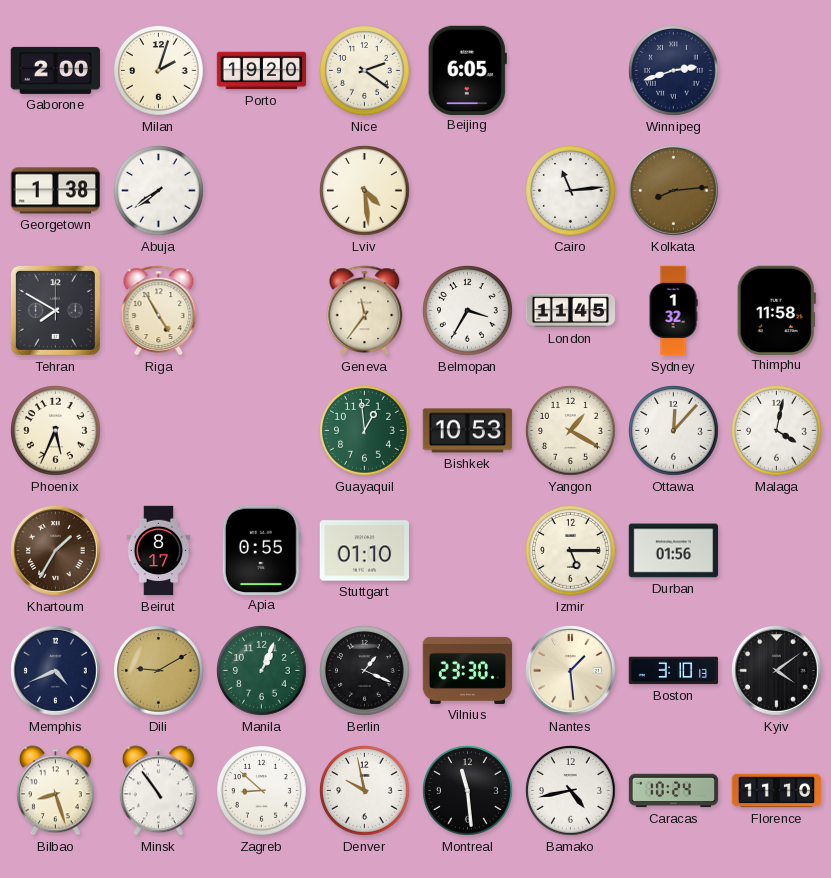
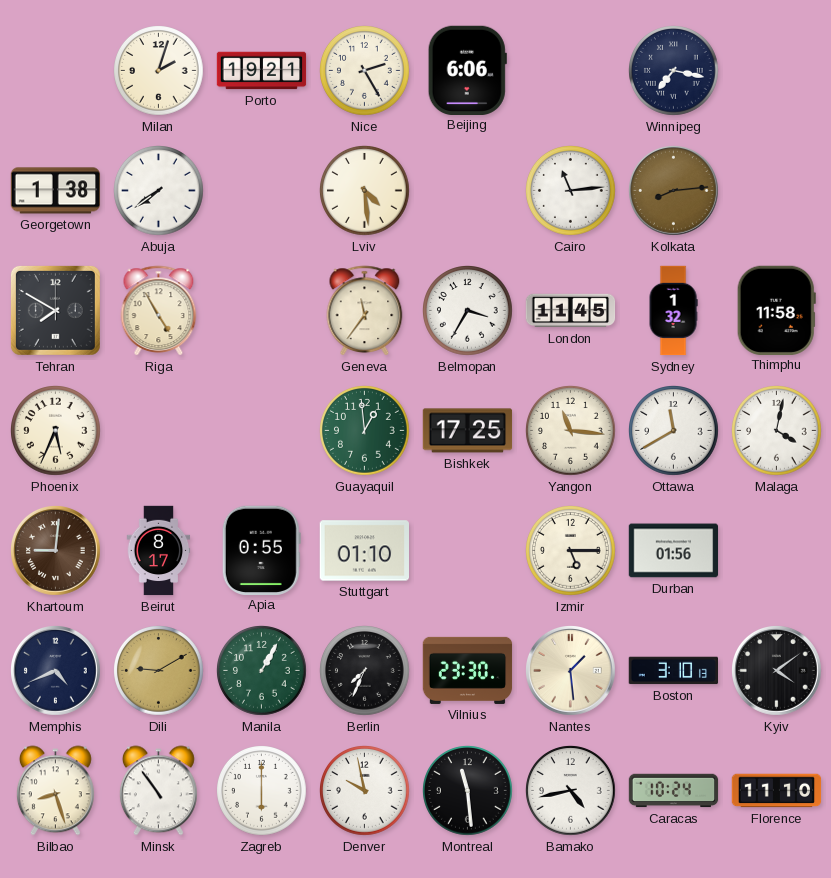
Gaborone: 2:00 -> none (55, 70)
Porto: 19:20 -> 19:21 (262, 71)
Nice: 2:21 -> 2:25 (365, 71)
Beijing: 6:05 -> 6:06 (467, 70)
Winnipeg: 2:42 -> 7:17 (674, 71)
Bishkek: 10:53 -> 17:25 (468, 431)
Yangon: 1:20 -> 11:16 (571, 431)
Ottawa: 12:07 -> 11:40 (674, 431)
Khartoum: 1:35 -> 9:01 (56, 551)
Manila: 1:04 -> 1:05 (262, 671)
Berlin: 1:19 -> 7:34 (365, 671)
Zagreb: 8:52 -> 6:00 (262, 791)
